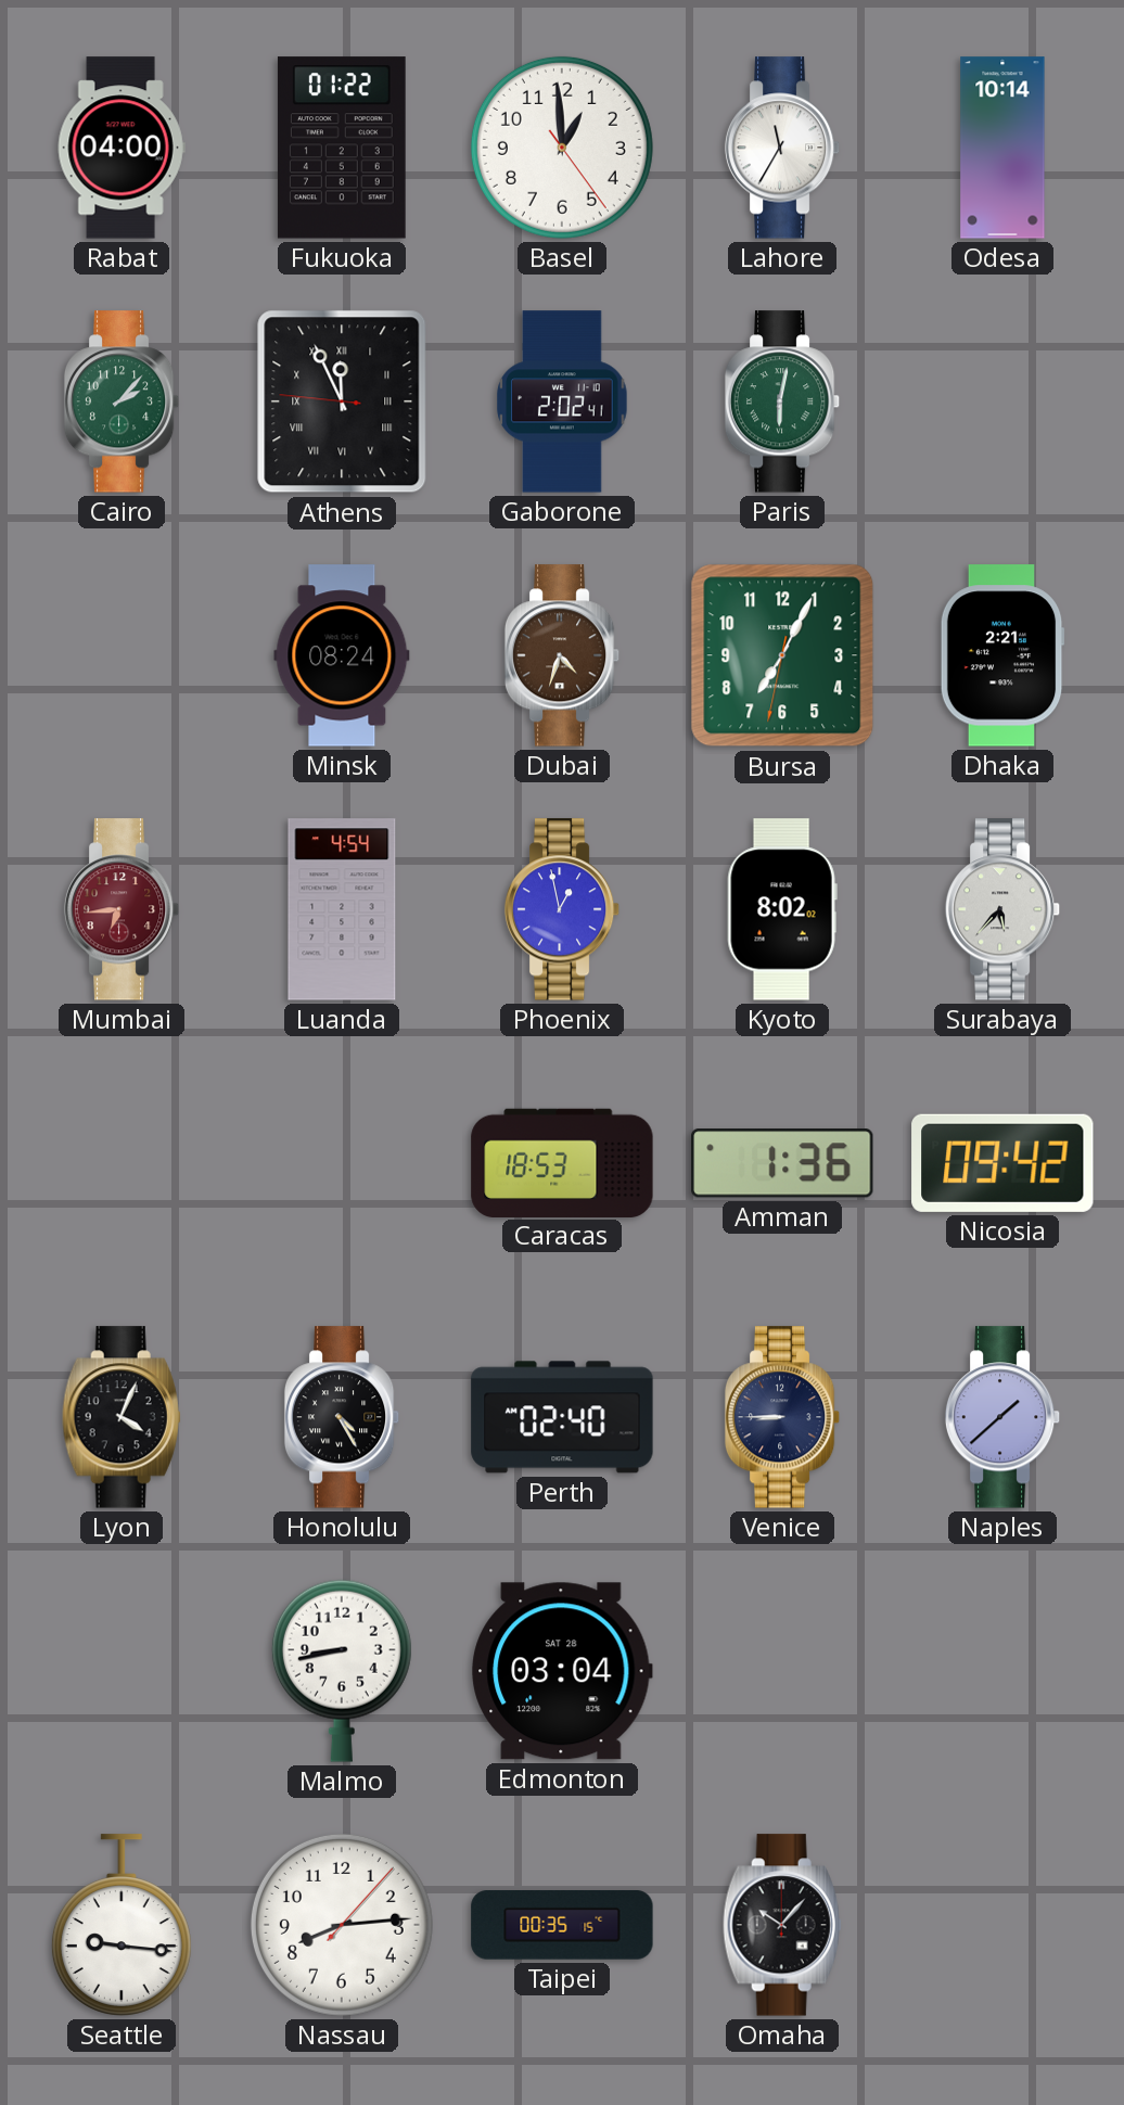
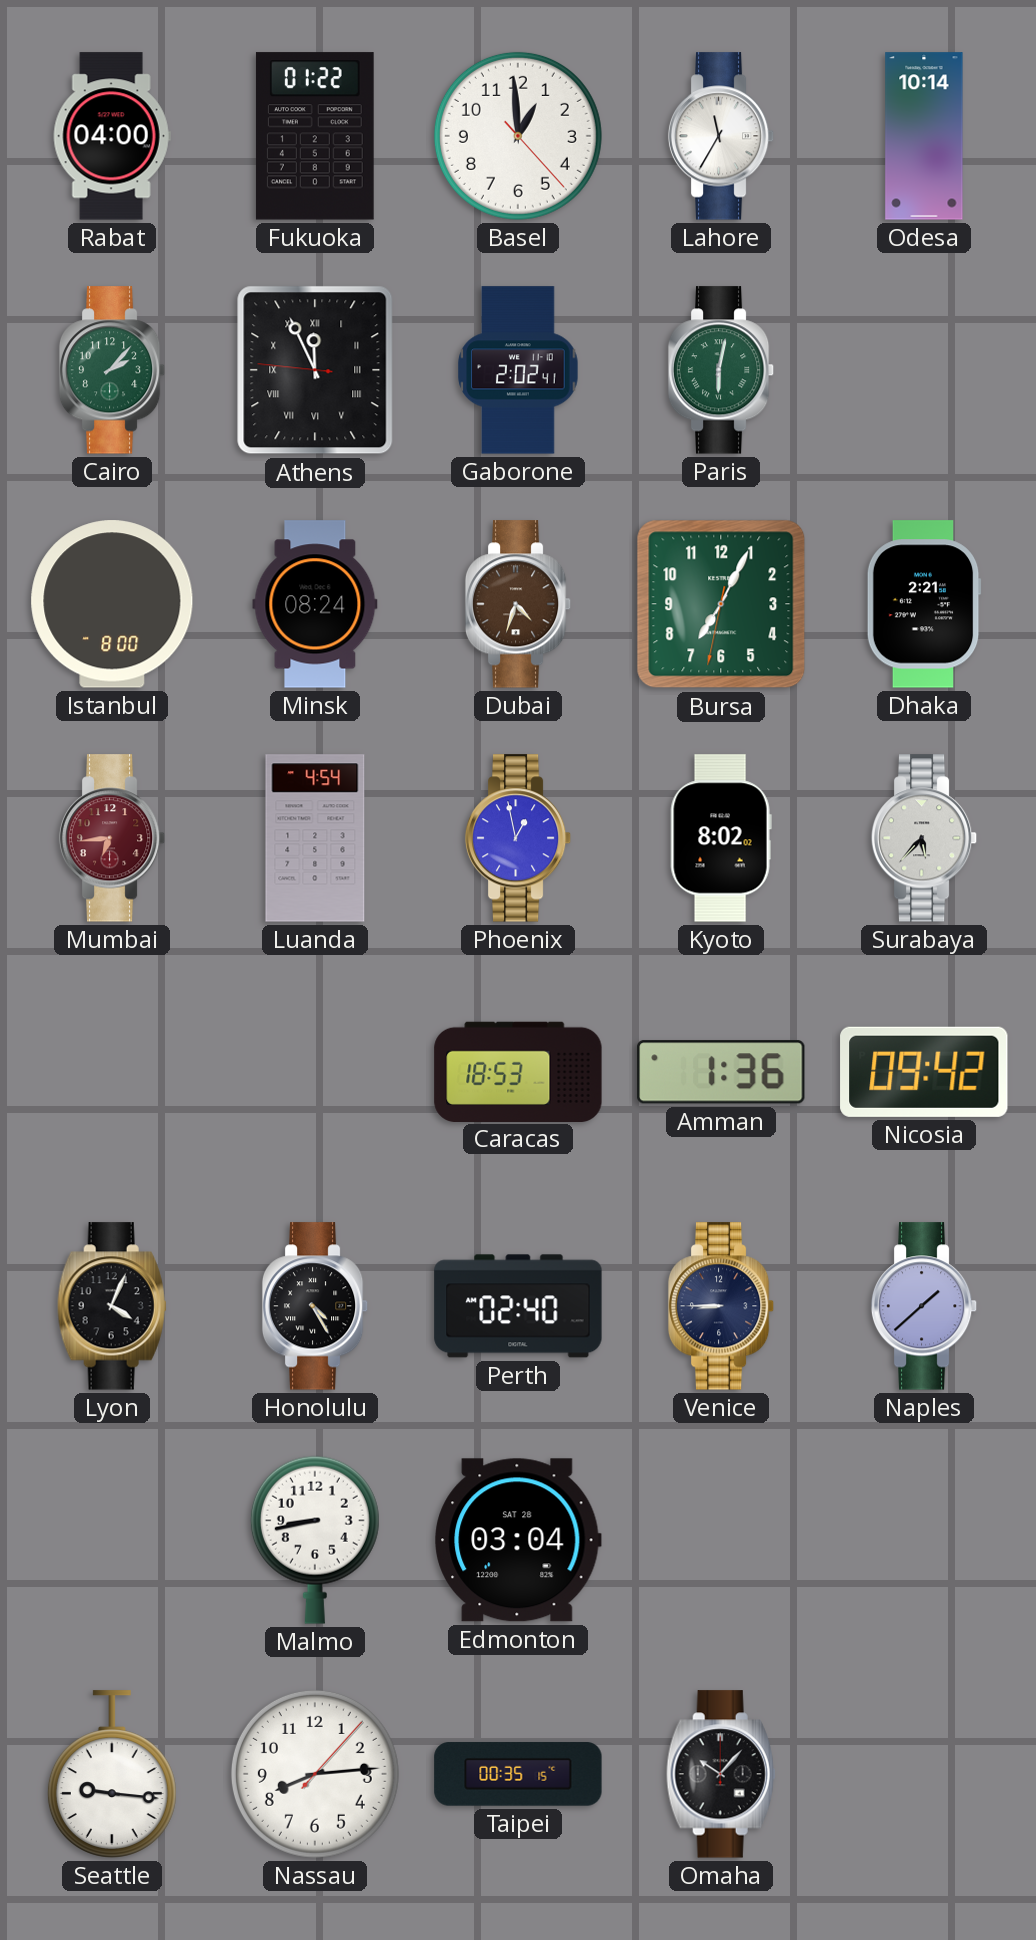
Basel: 12:59:24 -> 12:59:23 (518, 136)
Istanbul: none -> 8:00 (112, 604)
